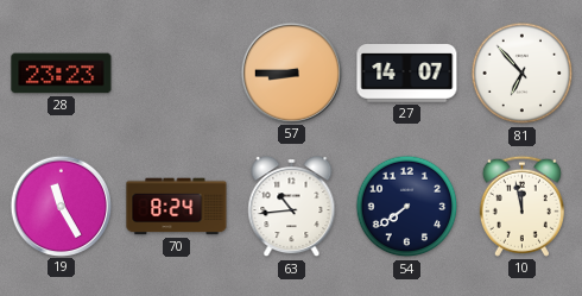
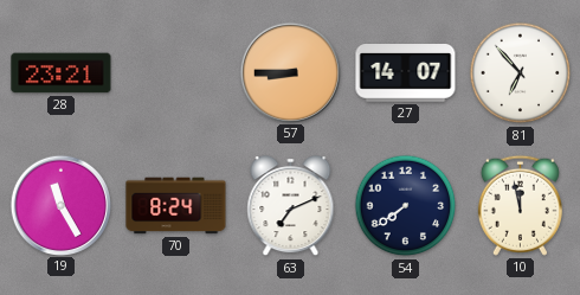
28: 23:23 -> 23:21 (62, 73)
63: 10:44 -> 7:11 (291, 206)
